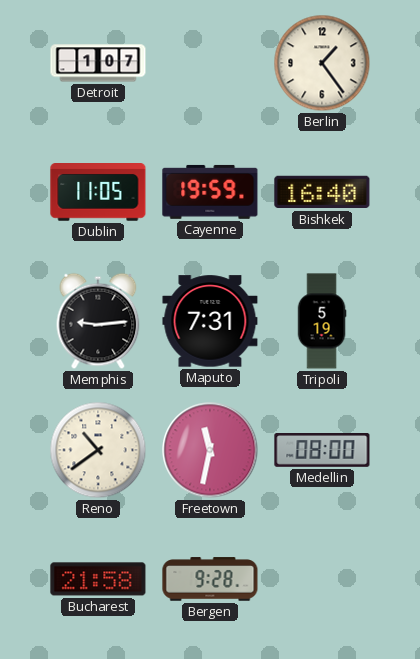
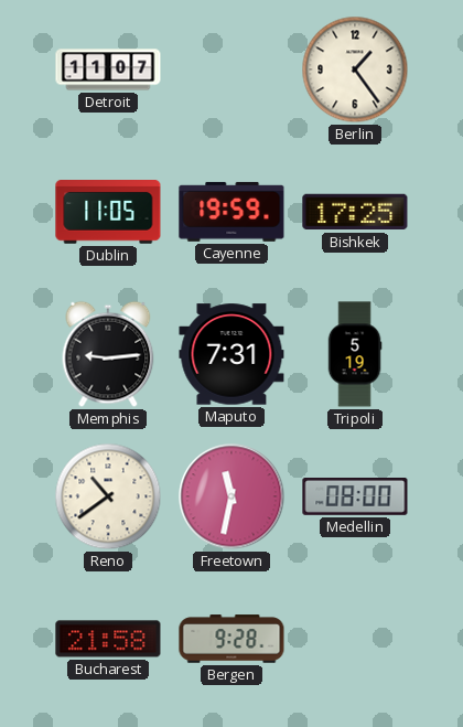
Detroit: 1:07 -> 11:07 (108, 70)
Bishkek: 16:40 -> 17:25 (355, 212)
